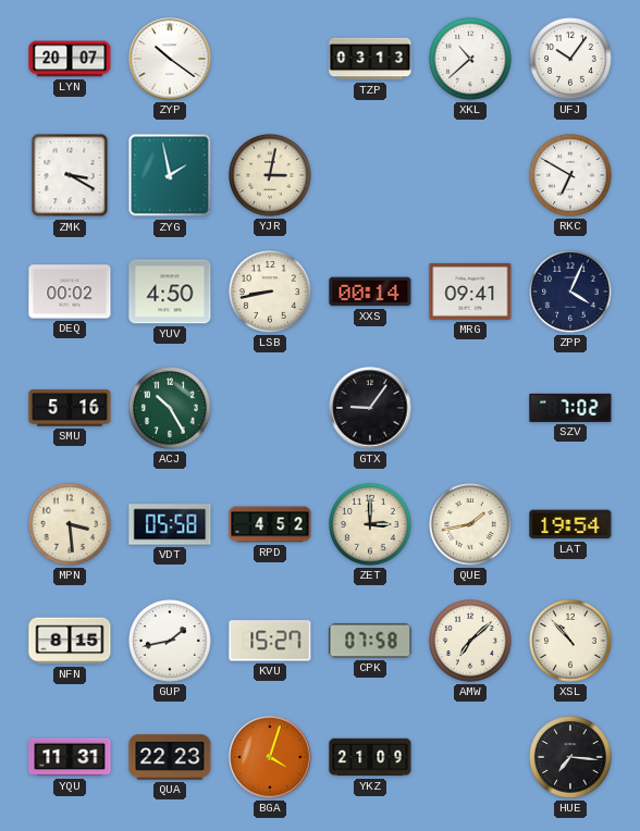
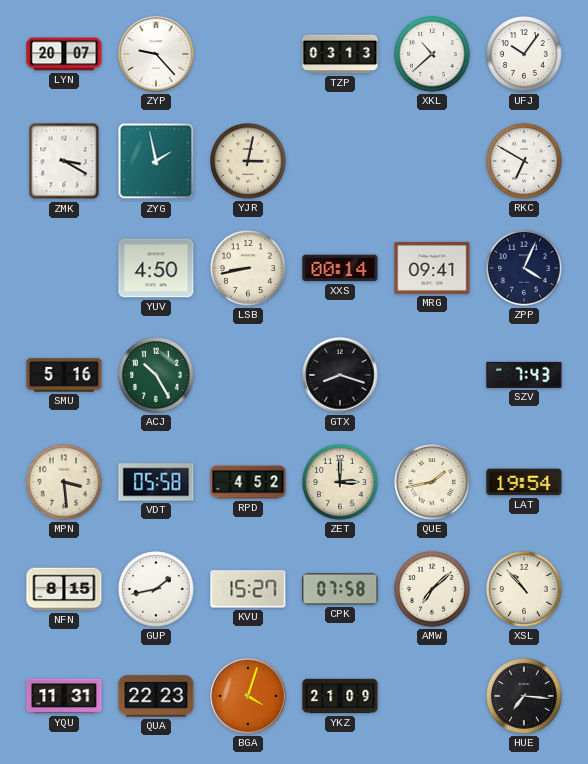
ZYP: 10:21 -> 9:23 (156, 54)
DEQ: 00:02 -> none (70, 292)
GTX: 9:06 -> 8:18 (340, 375)
SZV: 7:02 -> 7:43 (524, 375)
